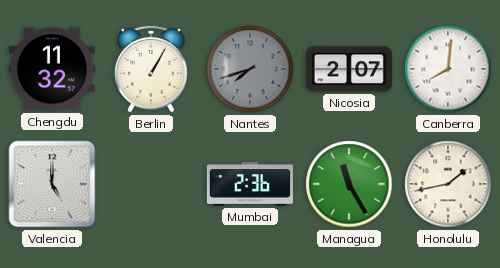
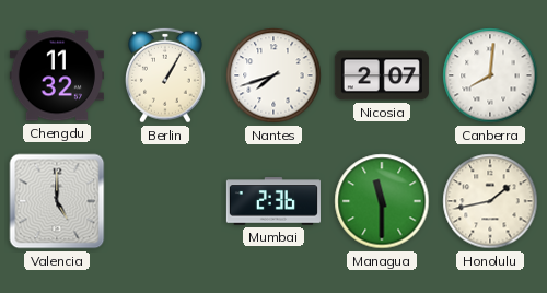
Nantes dial: grey -> white (273, 75)
Managua: 11:25 -> 11:30 (382, 201)
